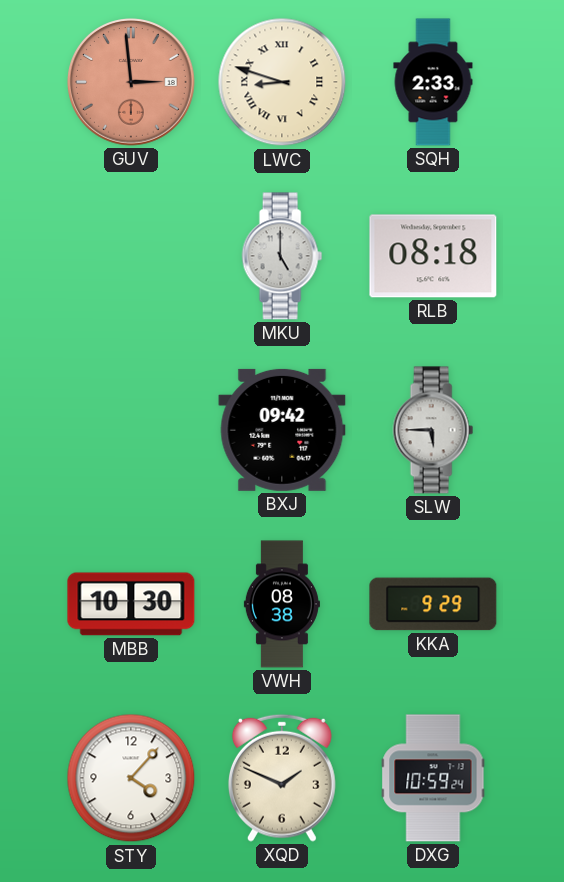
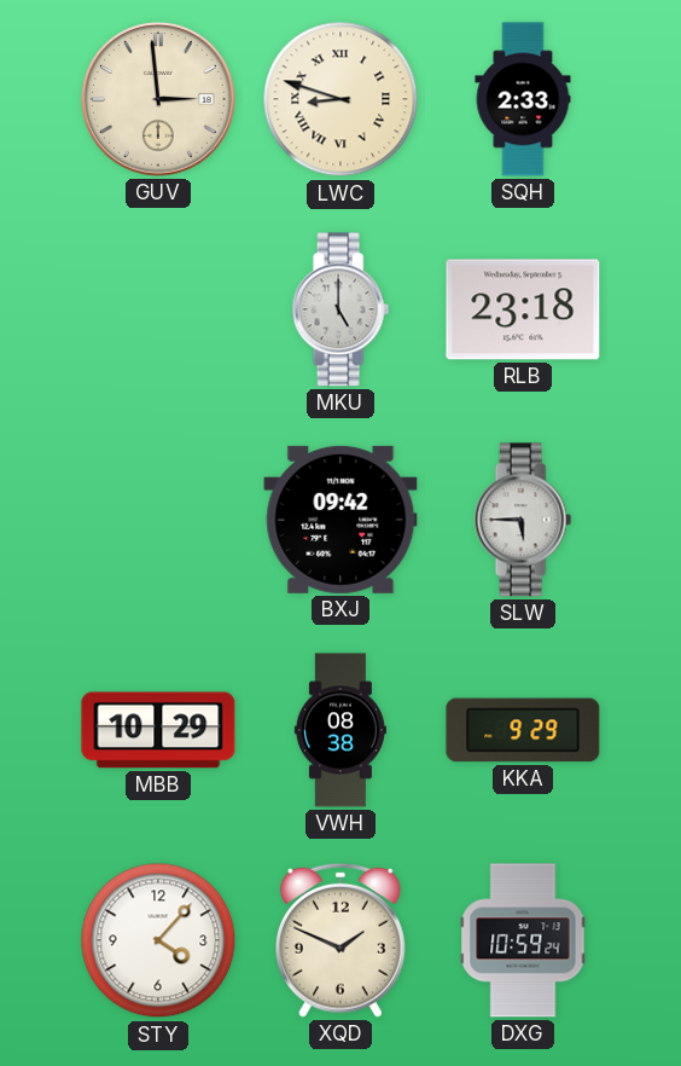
GUV dial: salmon -> cream (158, 99)
RLB: 08:18 -> 23:18 (523, 309)
MBB: 10:30 -> 10:29 (158, 730)
